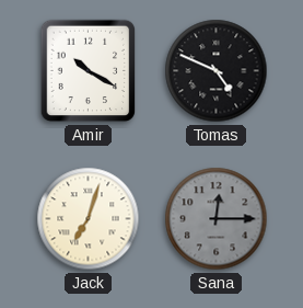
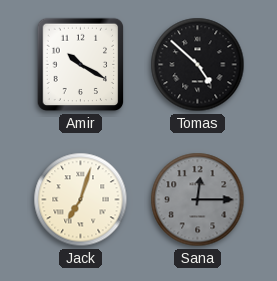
Tomas: 4:49 -> 4:52 (198, 65)
